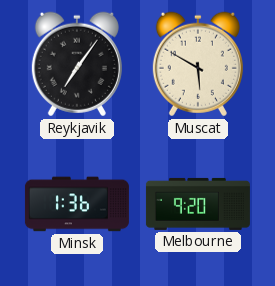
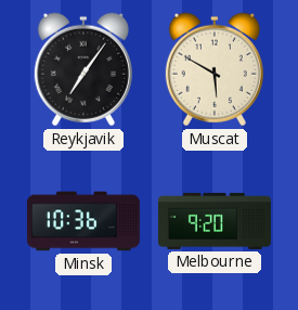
Minsk: 1:36 -> 10:36 (83, 221)
